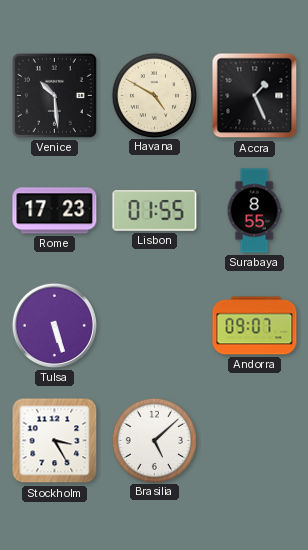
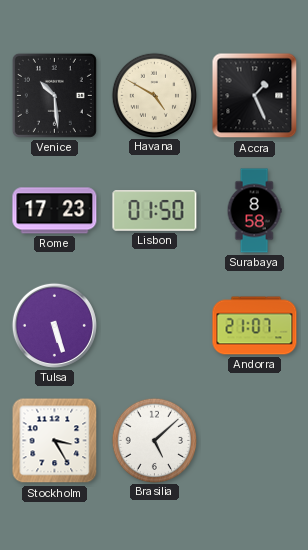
Lisbon: 01:55 -> 01:50 (155, 211)
Surabaya: 8:55 -> 8:58 (254, 211)
Andorra: 09:07 -> 21:07 (255, 326)
